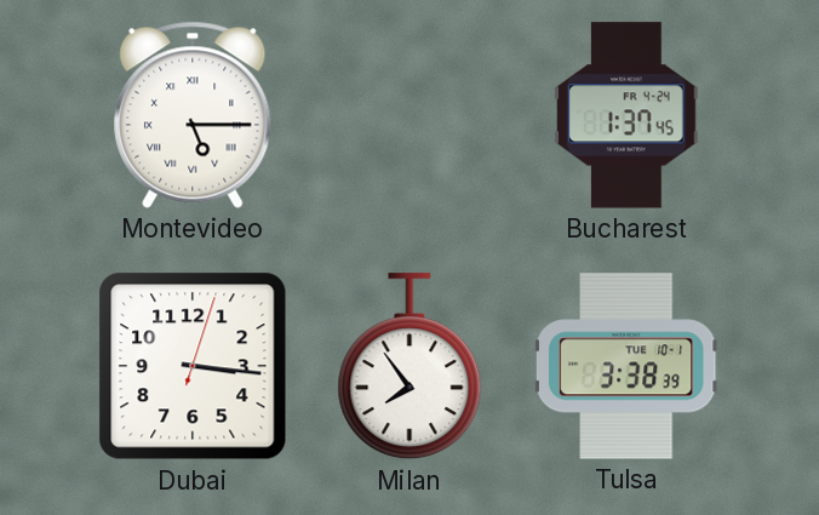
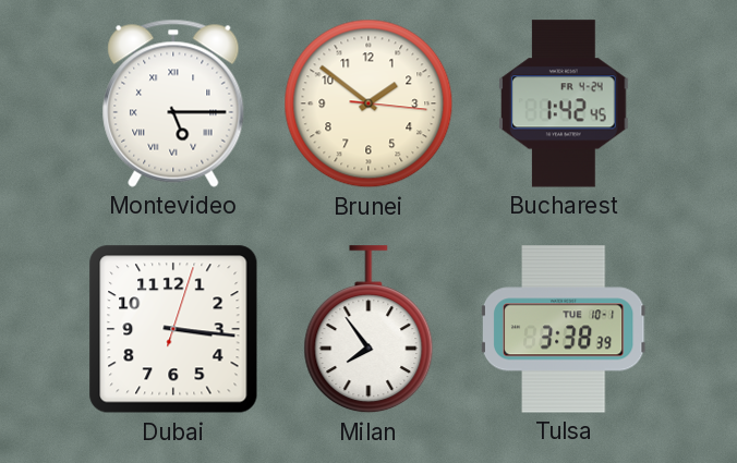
Brunei: none -> 1:51 (368, 103)
Bucharest: 1:37 -> 1:42 (565, 103)
